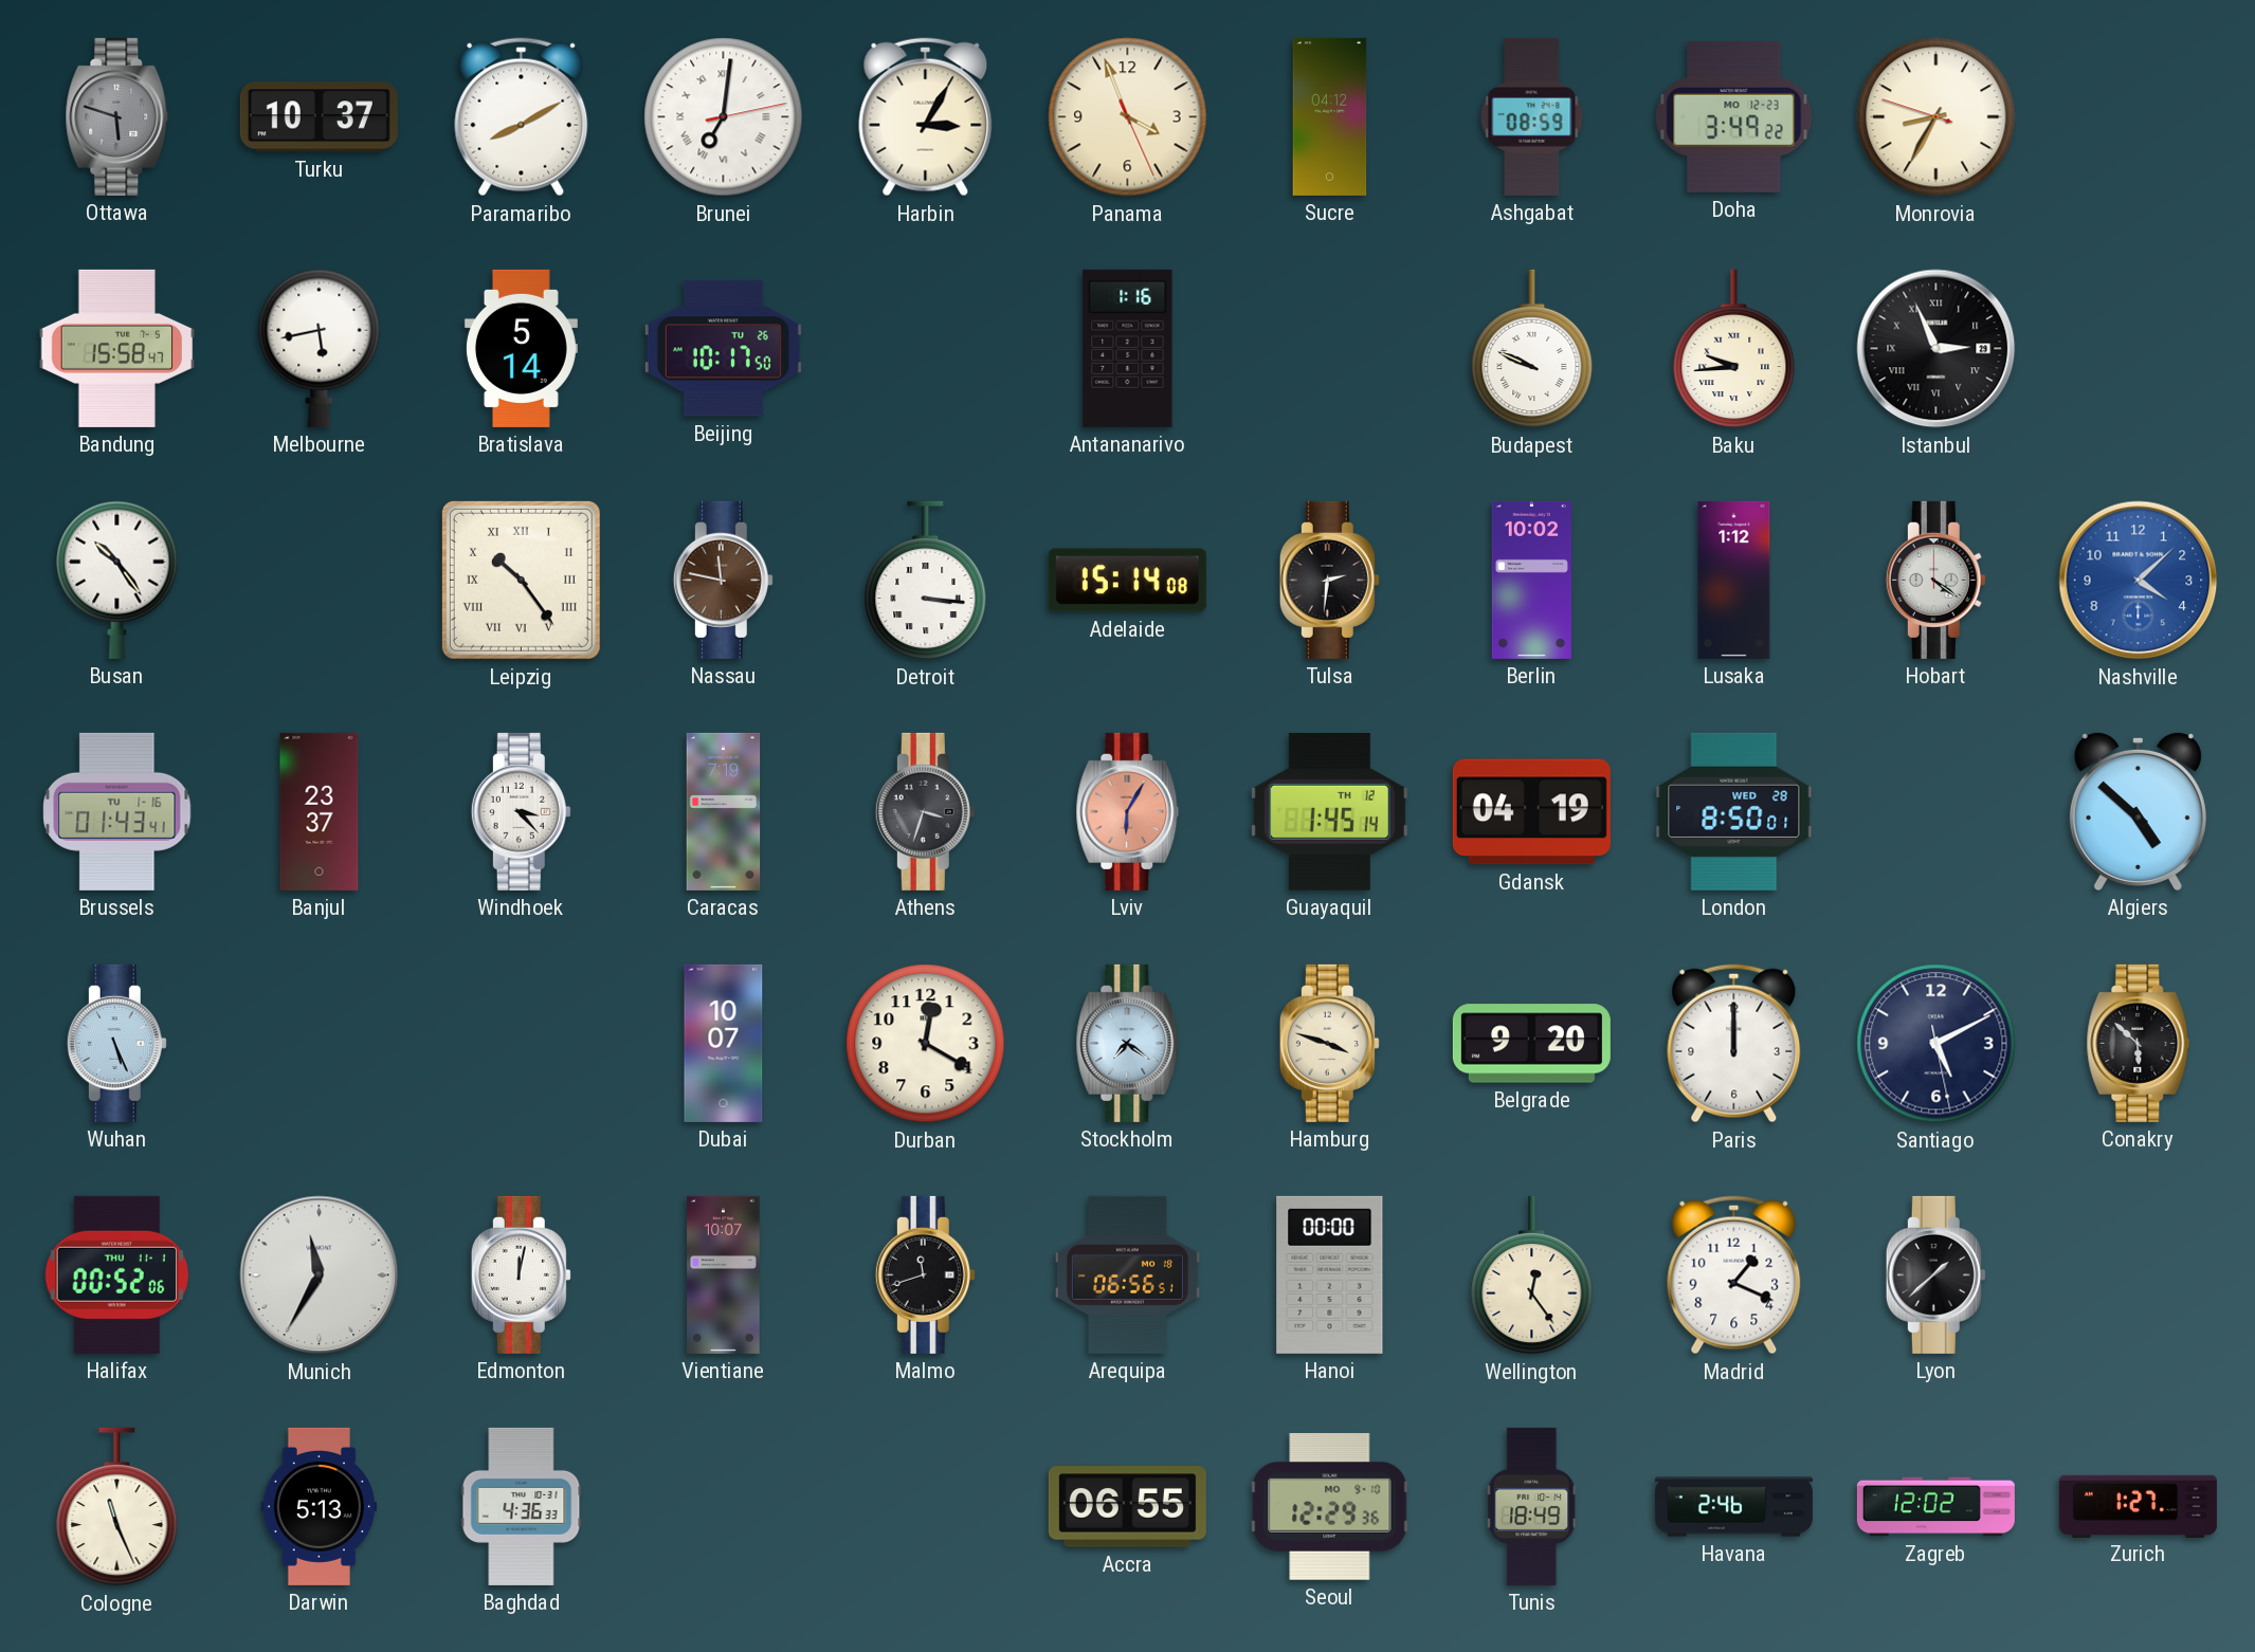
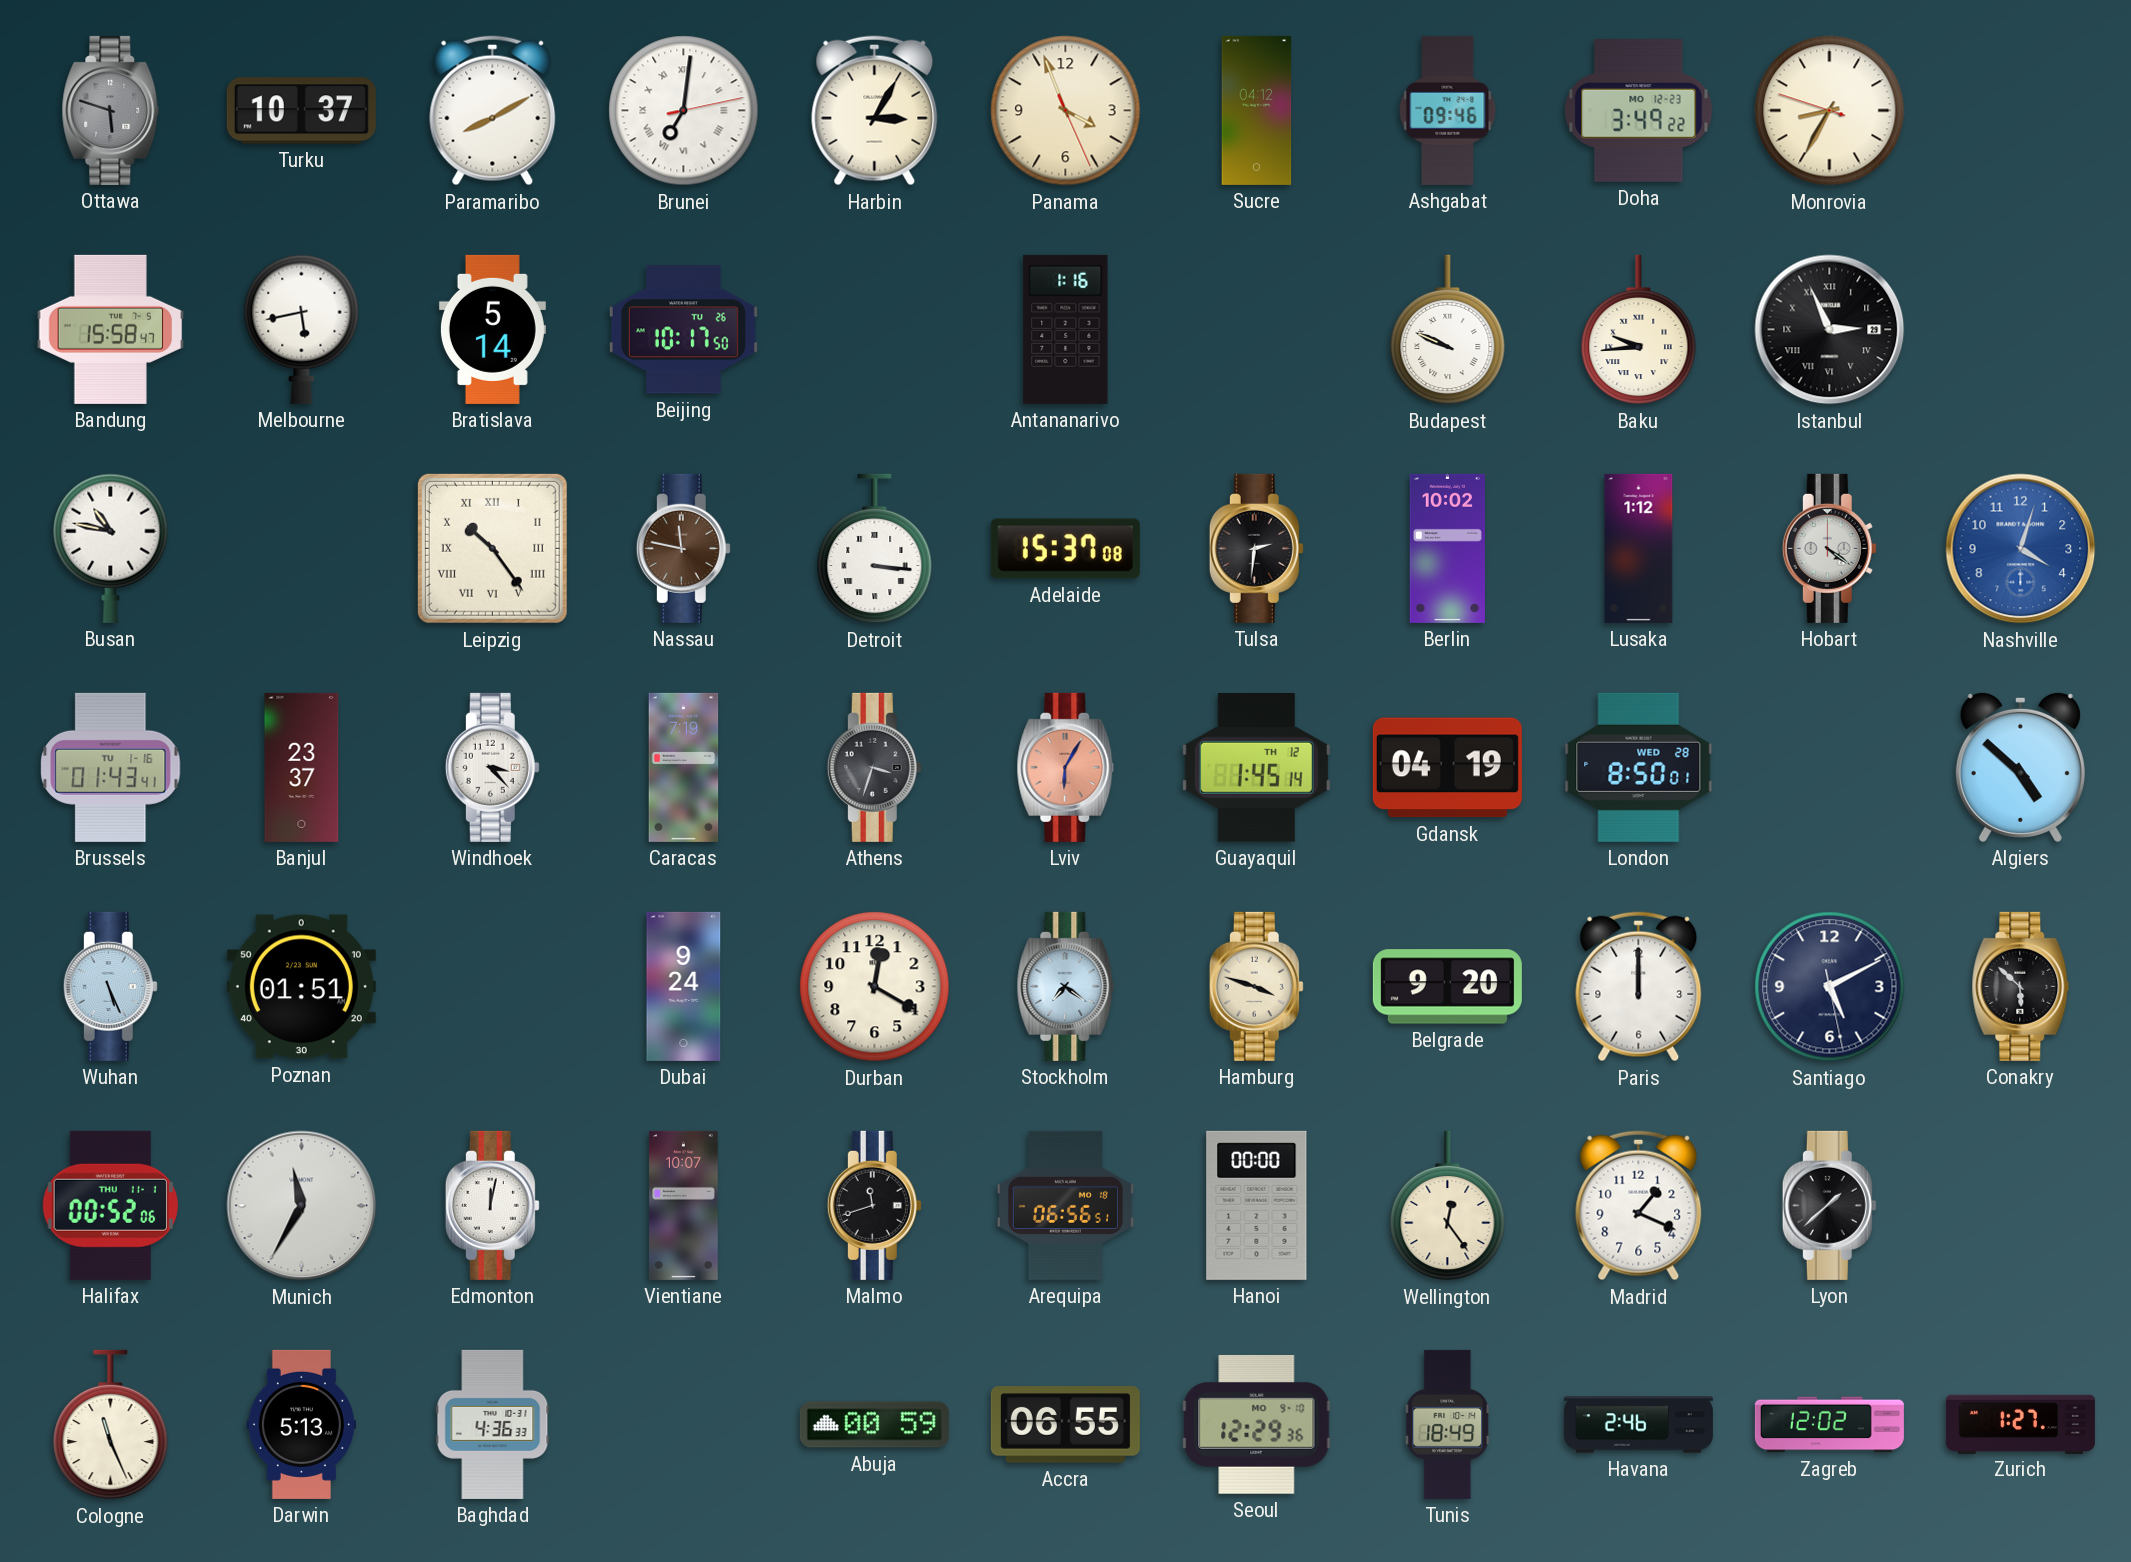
Ashgabat: 08:59 -> 09:46 (1448, 110)
Busan: 10:24 -> 10:47 (111, 548)
Adelaide: 15:14 -> 15:37 (1065, 549)
Nashville: 4:08 -> 4:03 (2021, 549)
Poznan: none -> 01:51 (301, 987)
Dubai: 10:07 -> 9:24 (684, 986)
Abuja: none -> 00:59 (874, 1425)
